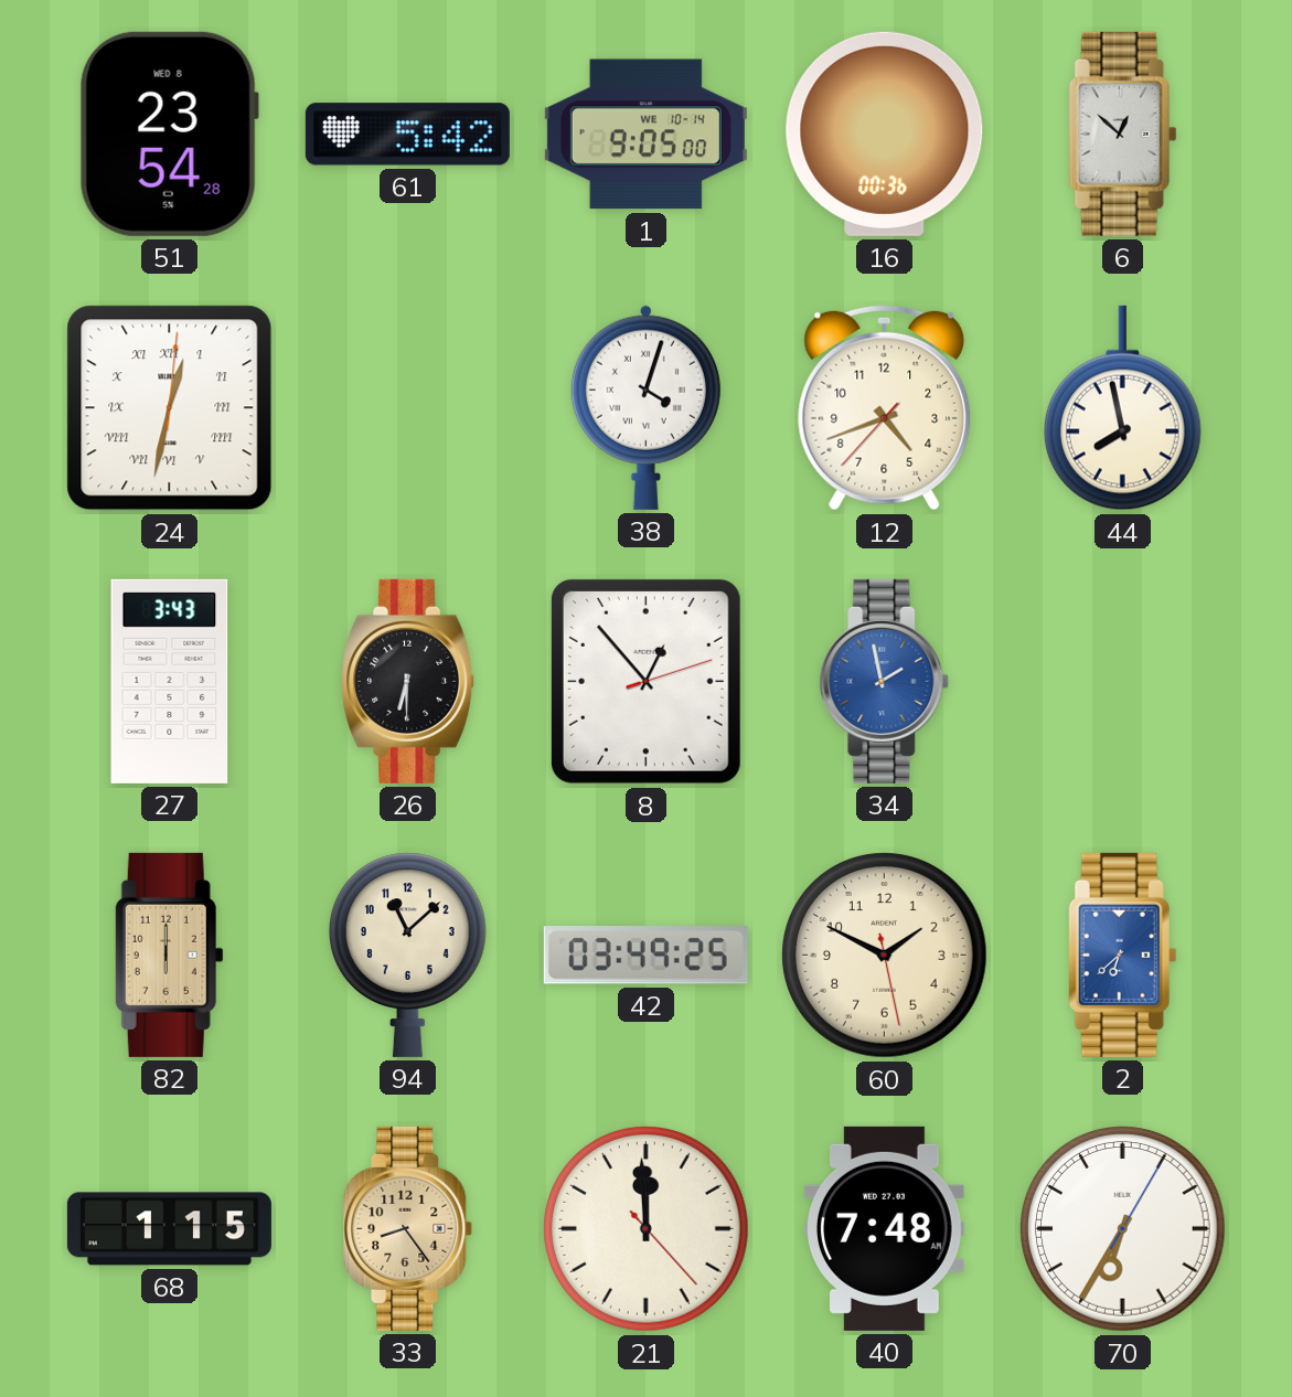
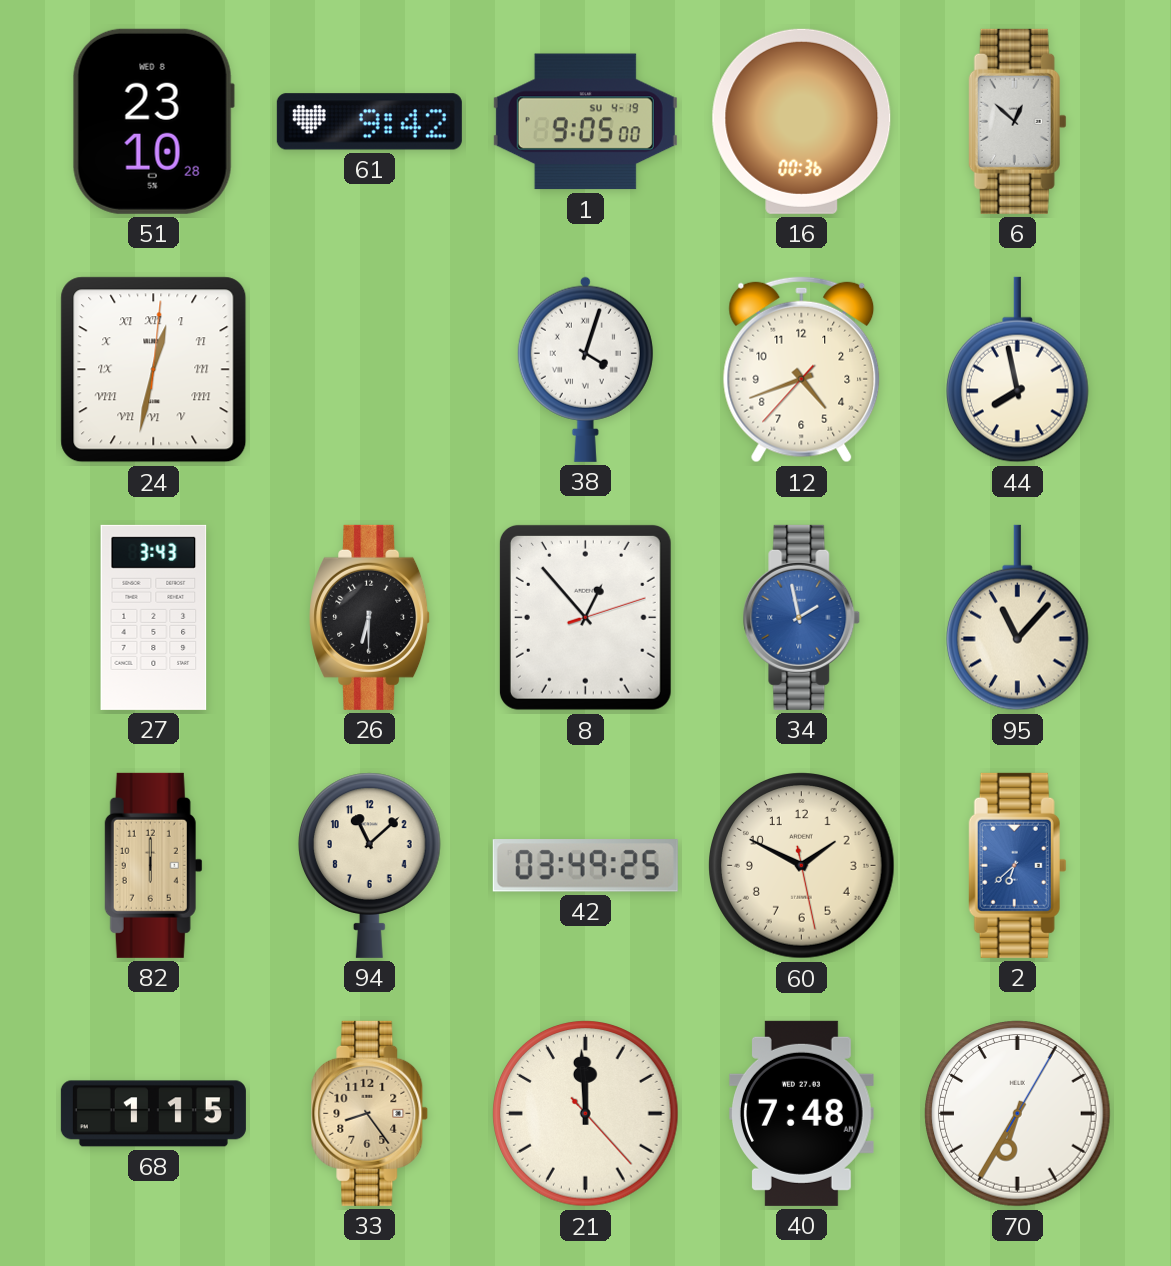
51: 23:54 -> 23:10 (153, 121)
61: 5:42 -> 9:42 (369, 122)
1 date: WE 10-14 -> SU 4-19 (585, 122)
95: none -> 11:07 (1017, 618)
